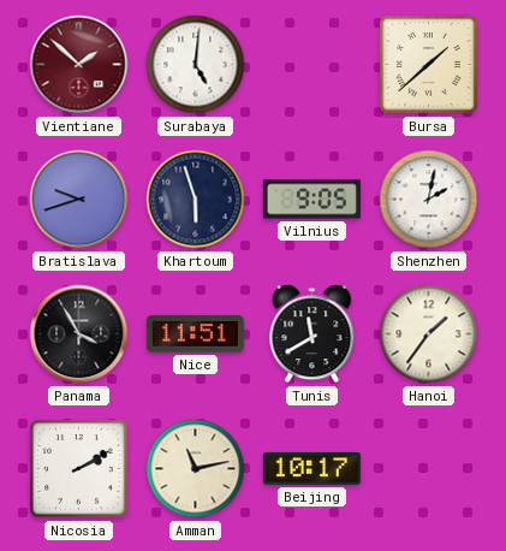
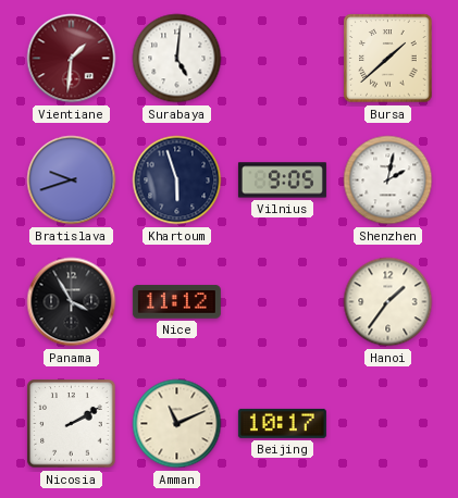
Vientiane: 1:52 -> 1:31 (72, 59)
Nice: 11:51 -> 11:12 (176, 302)
Tunis: 11:40 -> none (312, 334)
Amman: 11:13 -> 11:11 (177, 424)
